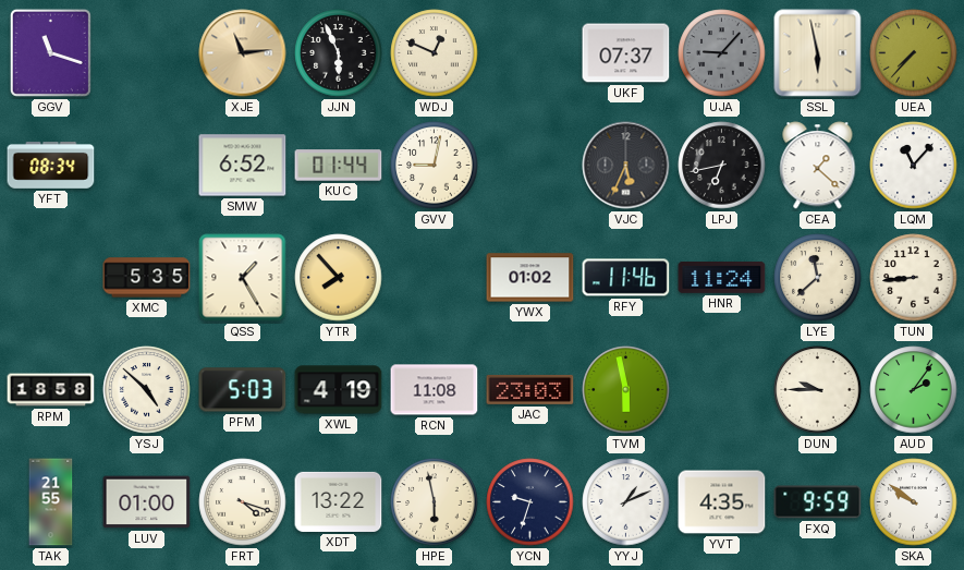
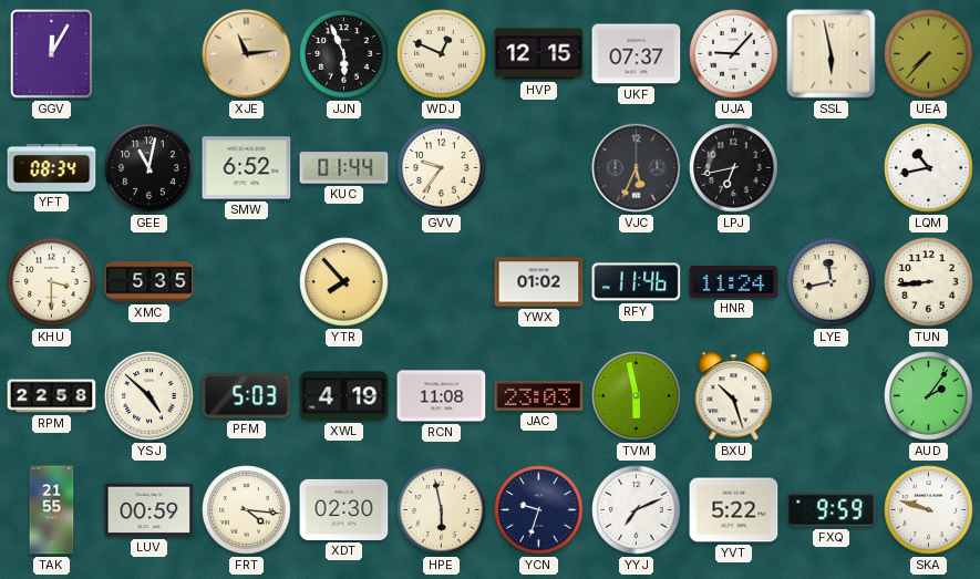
GGV: 11:18 -> 12:05 (51, 53)
HVP: none -> 12:15 (539, 54)
UJA dial: grey -> white (734, 54)
GEE: none -> 11:02 (149, 168)
GVV: 9:02 -> 9:36 (442, 168)
CEA: 1:22 -> none (818, 166)
LQM: 11:07 -> 10:43 (929, 168)
KHU: none -> 3:30 (52, 282)
QSS: 1:25 -> none (243, 278)
LYE: 11:38 -> 11:43 (832, 282)
RPM: 18:58 -> 22:58 (52, 396)
BXU: none -> 10:27 (734, 396)
DUN: 9:45 -> none (818, 390)
LUV: 01:00 -> 00:59 (149, 510)
FRT: 4:18 -> 4:16 (247, 510)
XDT: 13:22 -> 02:30 (344, 509)
YYJ: 1:11 -> 7:11 (637, 510)
YVT: 4:35 -> 5:22 (734, 510)
SKA: 9:51 -> 9:48 (929, 510)
